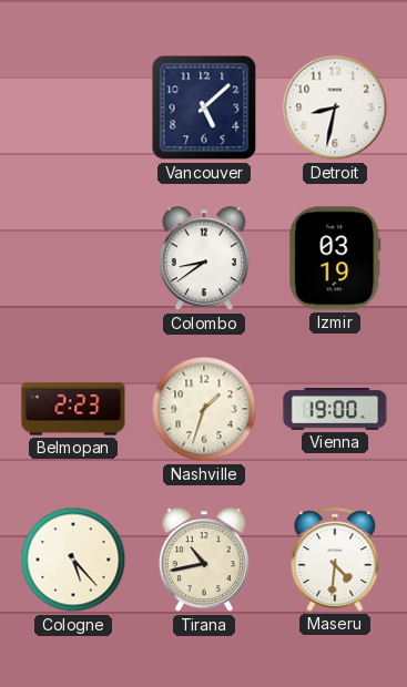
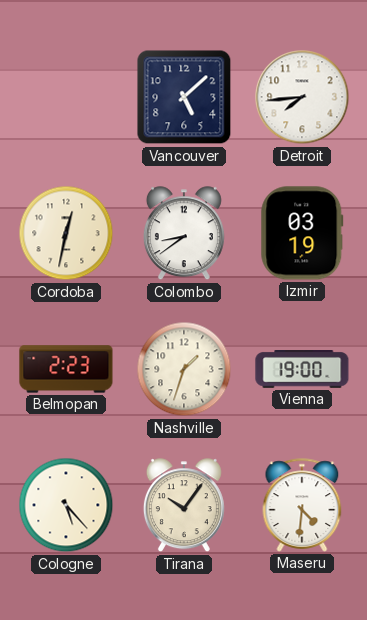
Detroit: 8:32 -> 7:44 (302, 97)
Cordoba: none -> 12:32 (66, 233)
Tirana: 10:43 -> 10:06 (184, 506)
